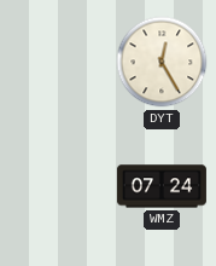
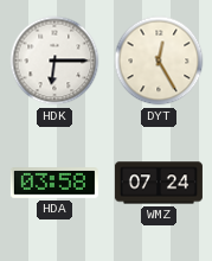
HDK: none -> 6:15 (54, 61)
HDA: none -> 03:58 (54, 184)
